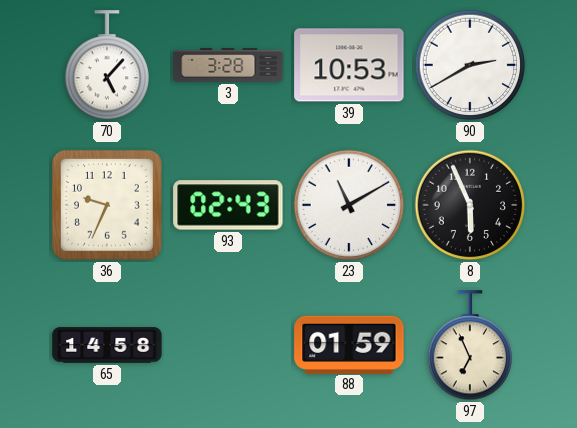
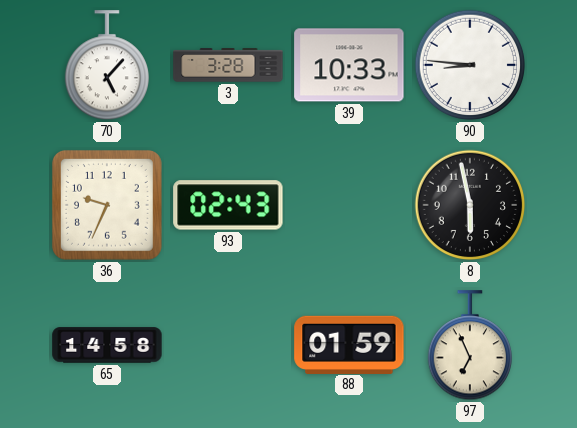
39: 10:53 -> 10:33 (349, 65)
90: 2:40 -> 8:46 (470, 65)
23: 11:10 -> none (349, 205)
8: 5:56 -> 5:58 (470, 205)
